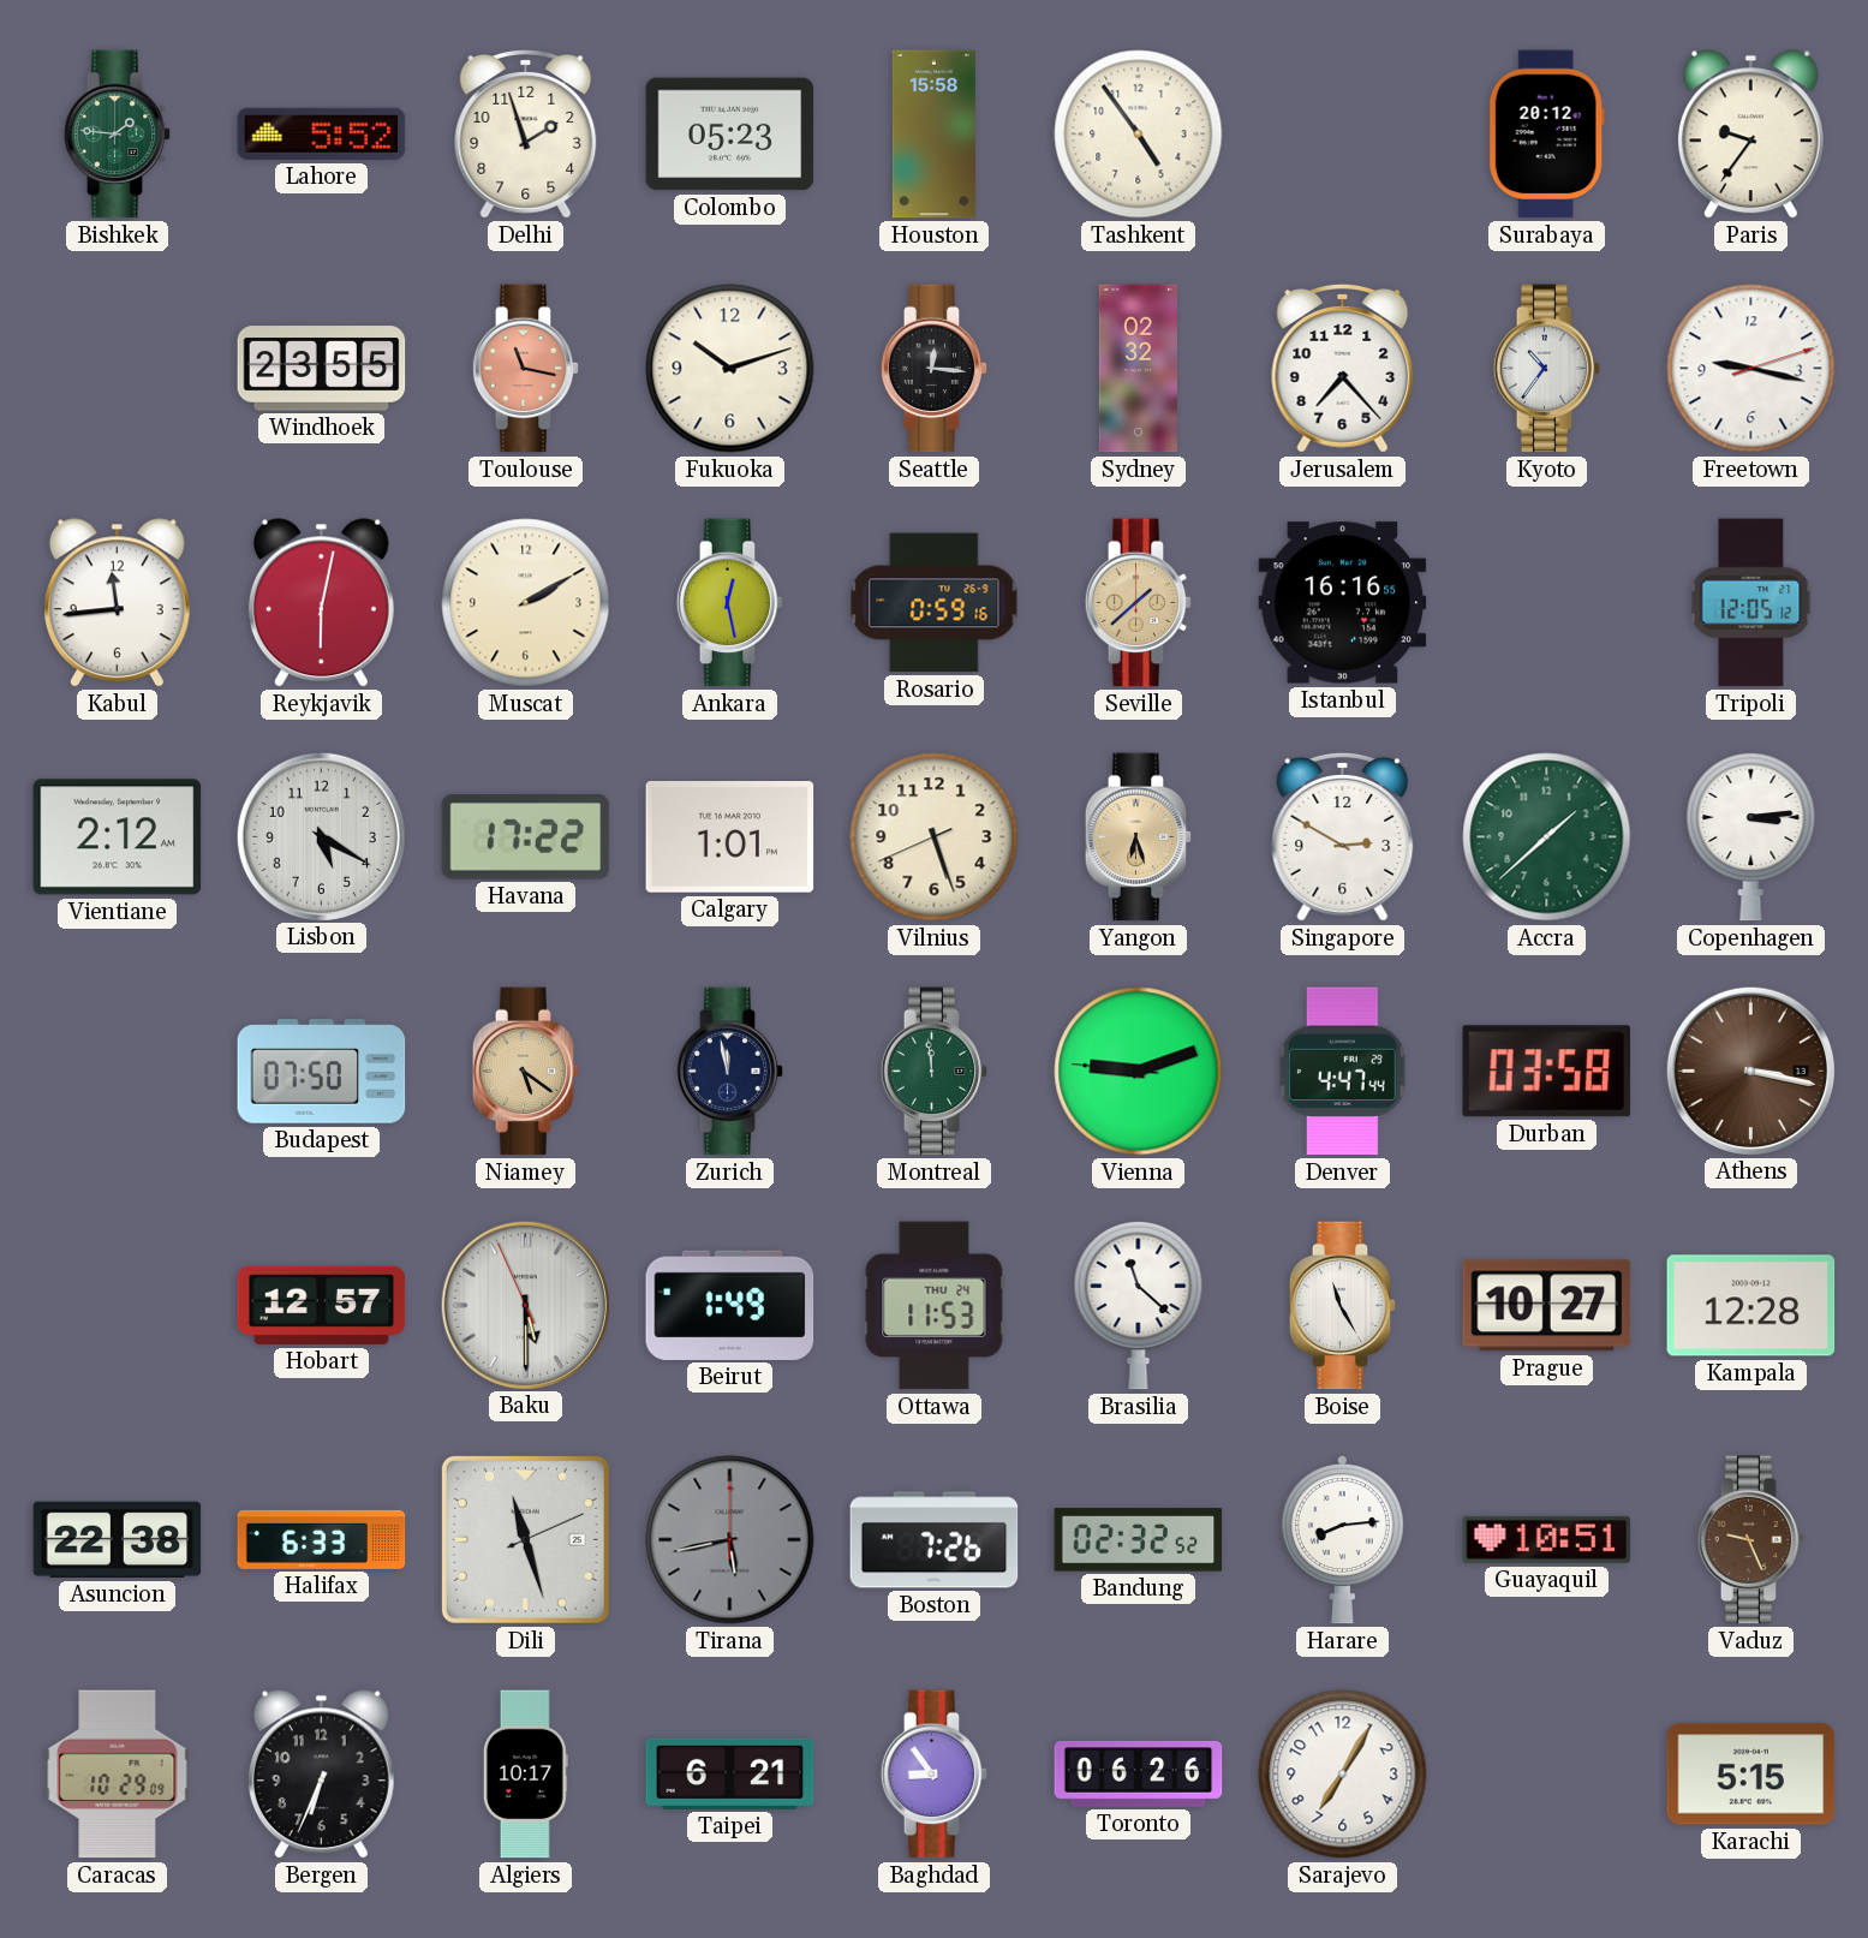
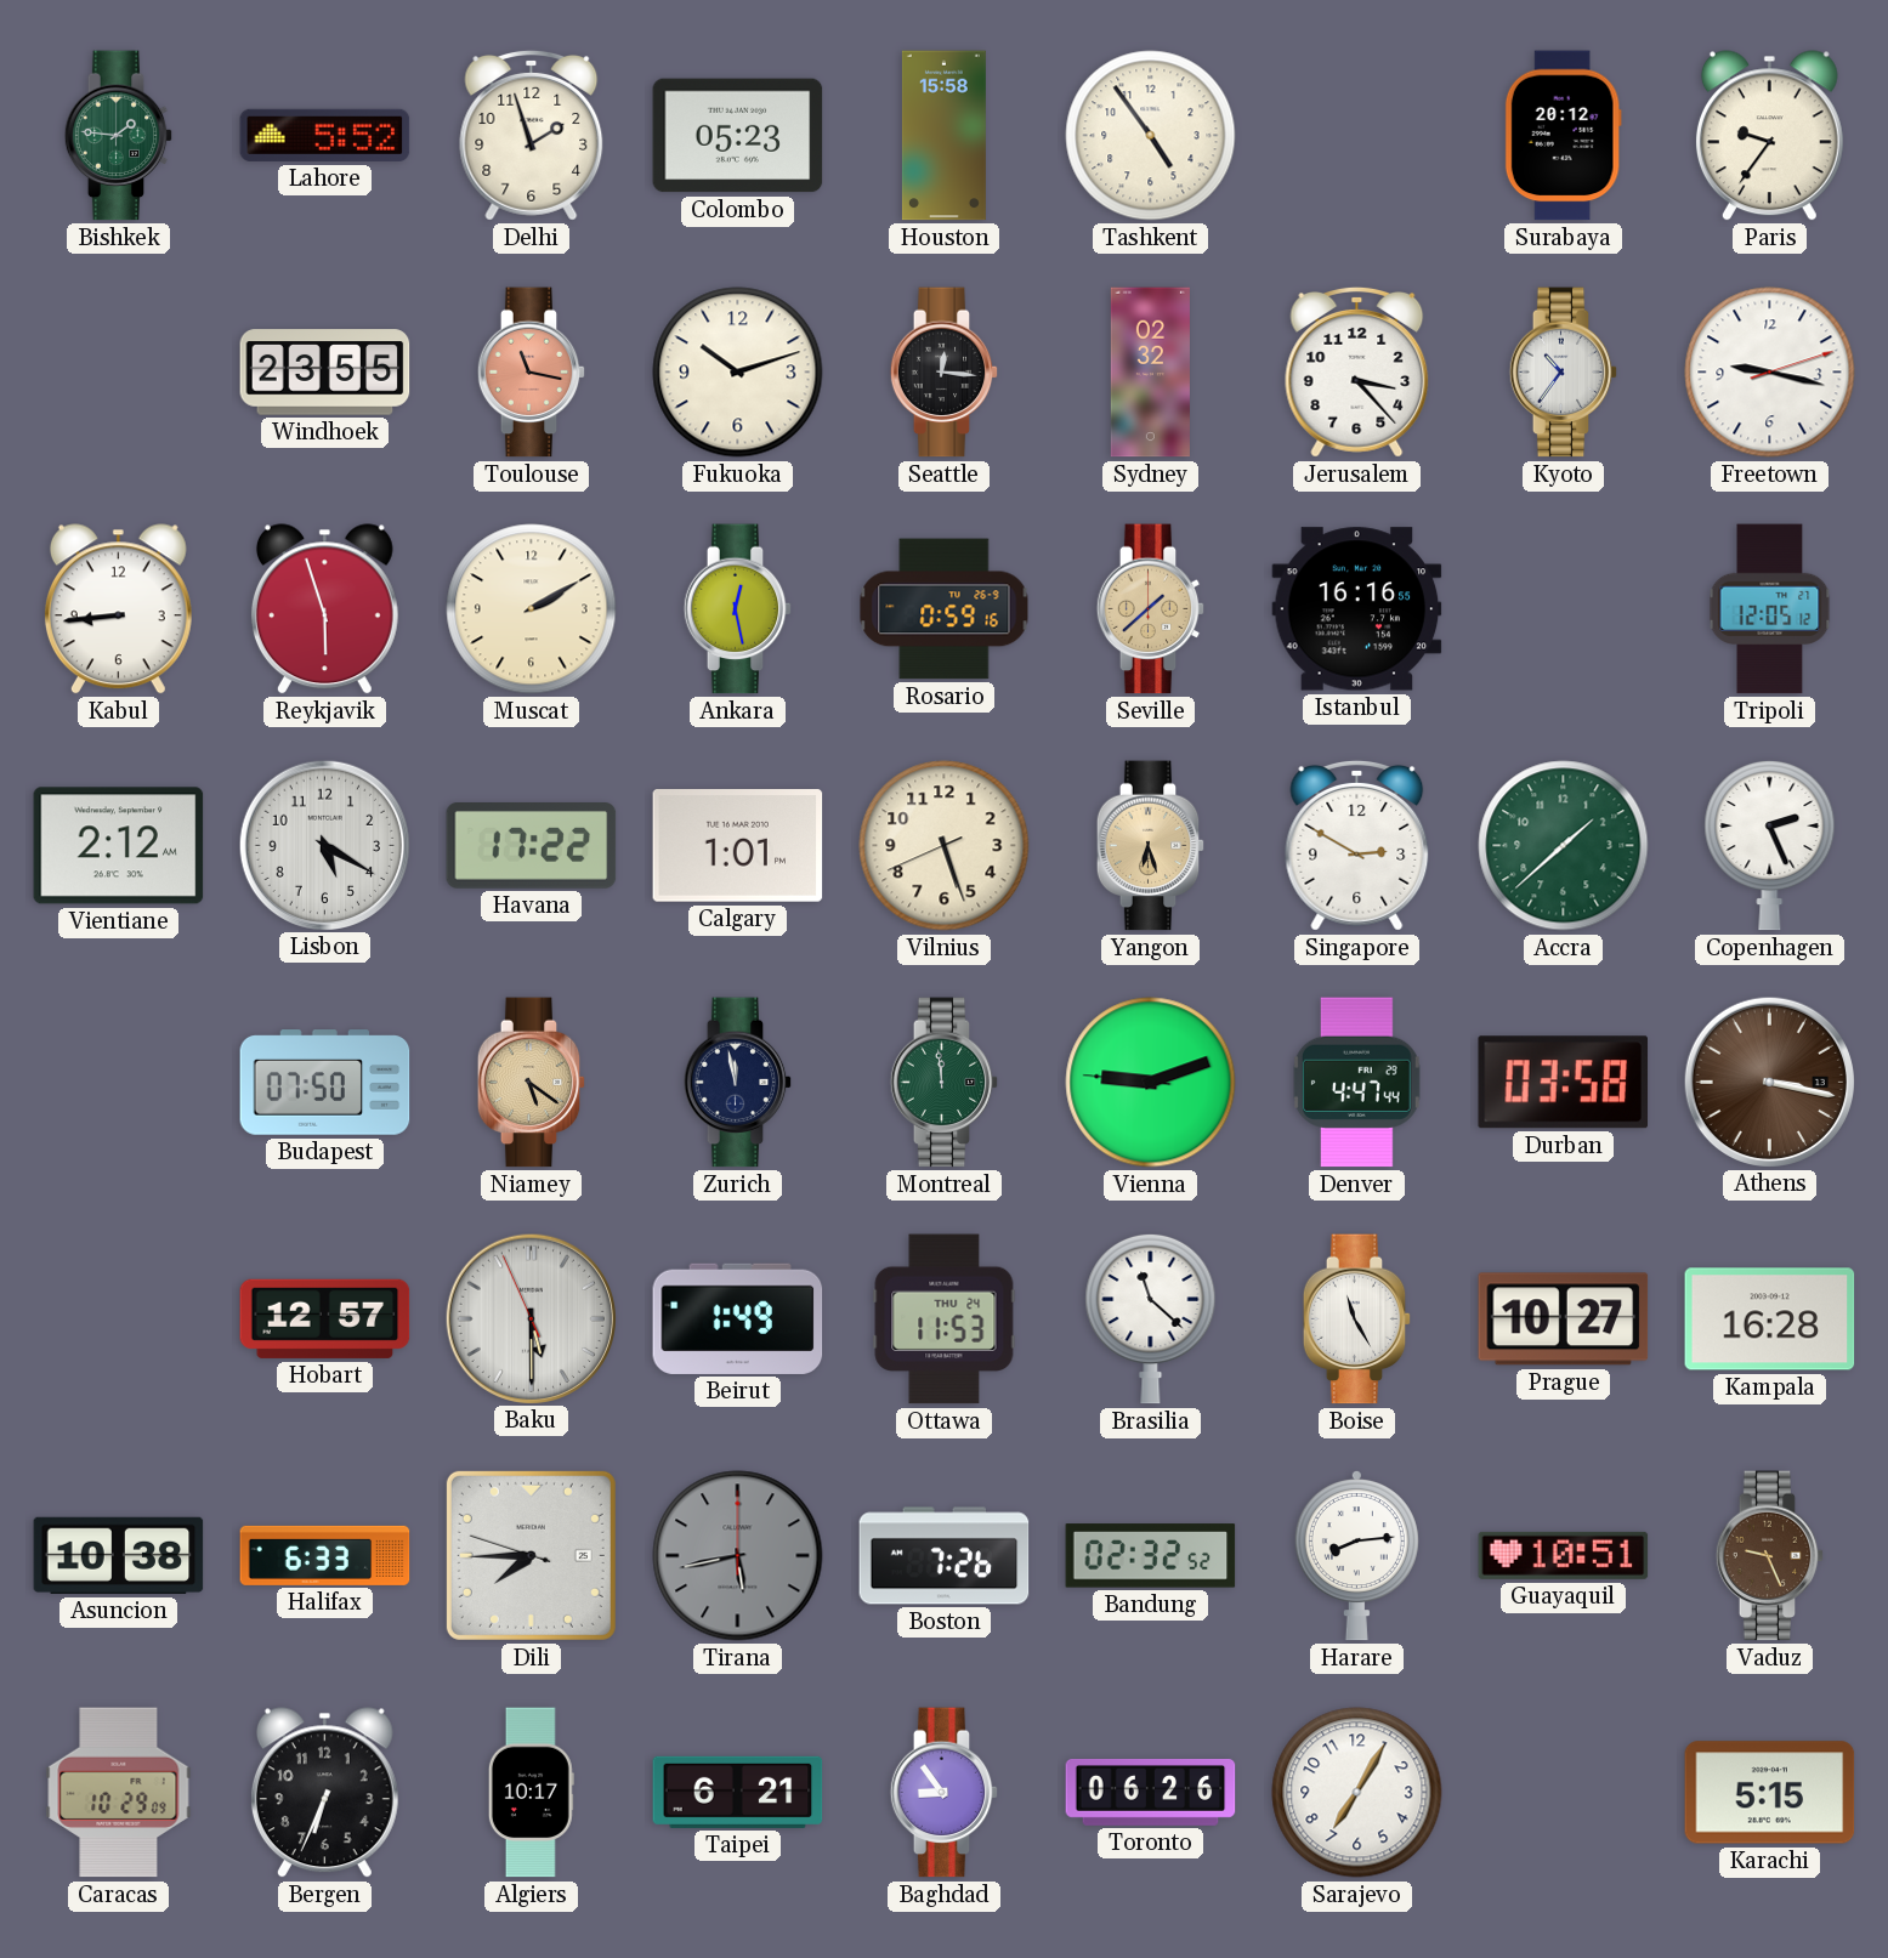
Jerusalem: 7:23 -> 3:23 (1357, 373)
Kabul: 11:44 -> 8:44 (118, 609)
Reykjavik: 6:02 -> 5:57 (324, 609)
Copenhagen: 3:14 -> 2:26 (1770, 845)
Kampala: 12:28 -> 16:28 (1770, 1319)
Asuncion: 22:38 -> 10:38 (119, 1555)
Dili: 11:27 -> 7:44 (531, 1555)
